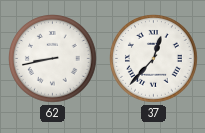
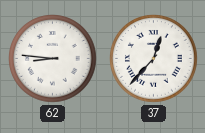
62: 8:43 -> 8:46 (53, 59)
